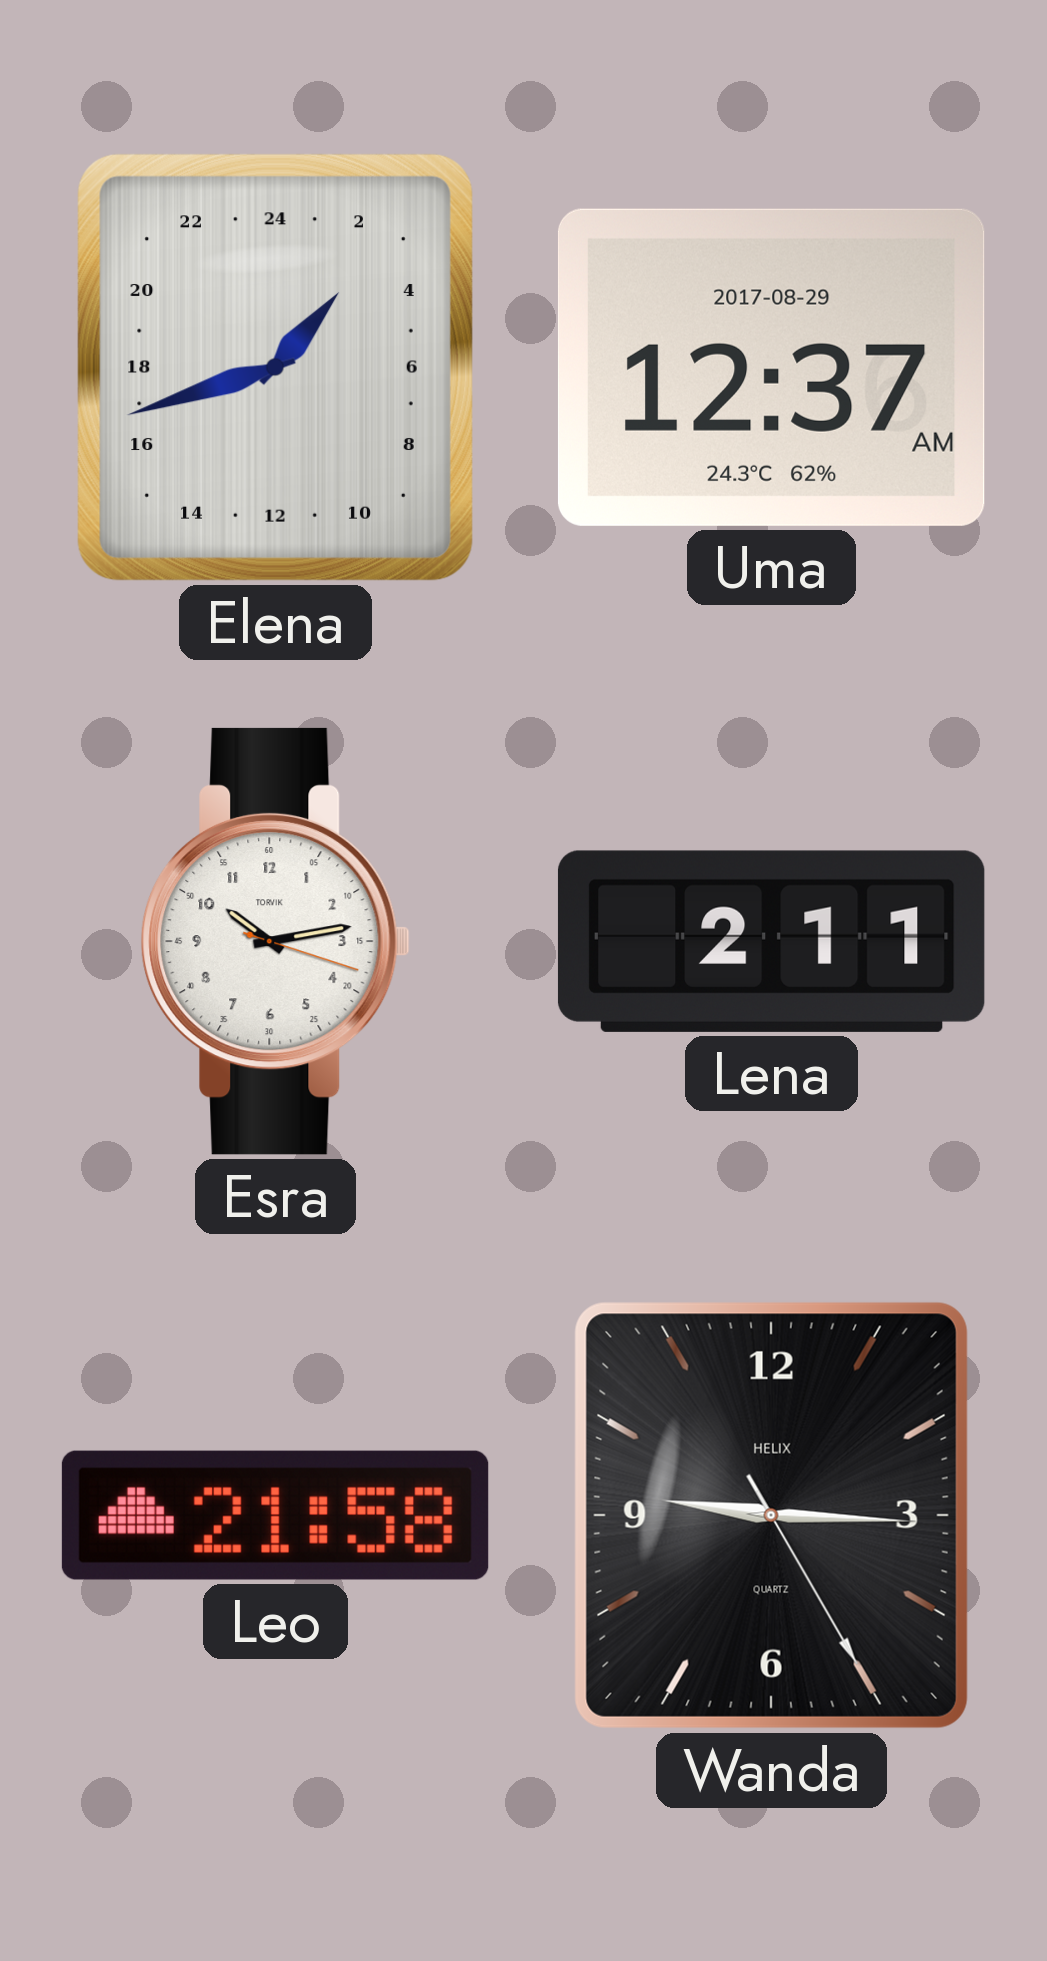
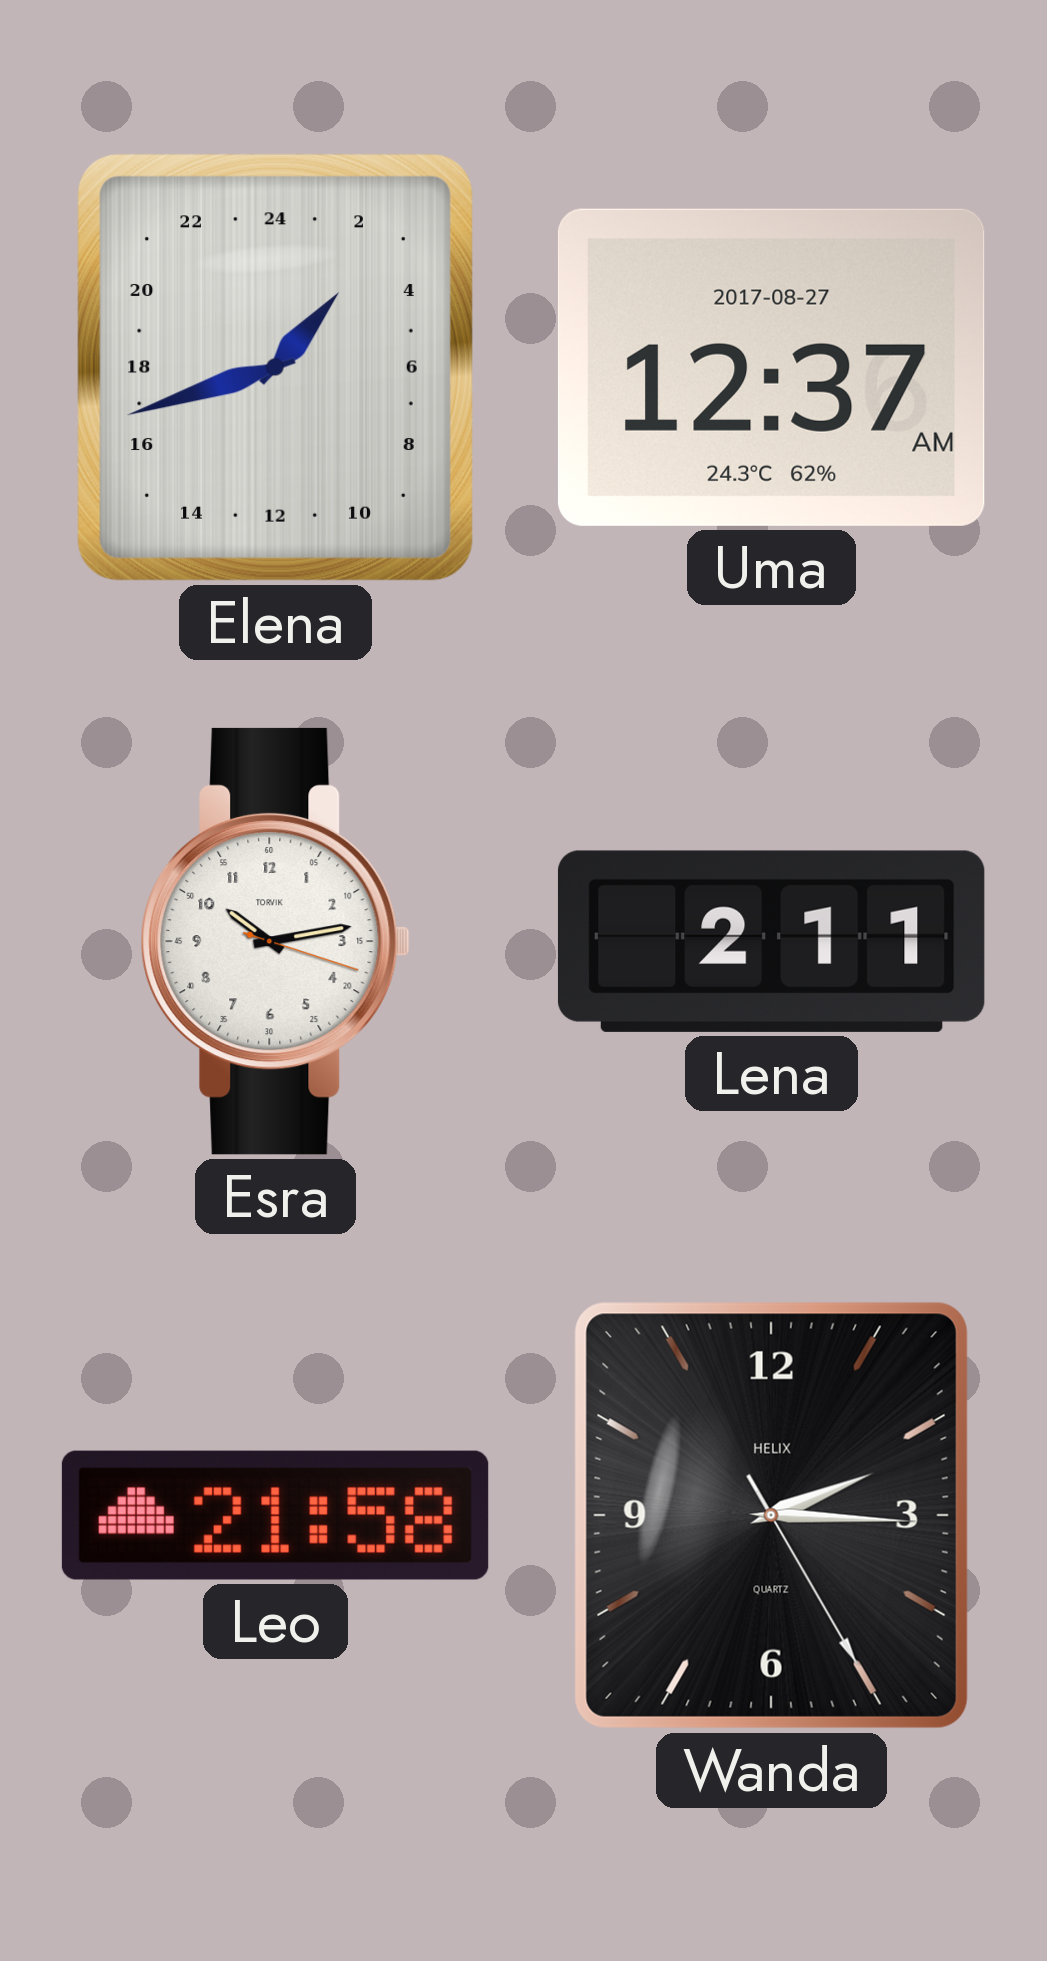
Uma date: 2017-08-29 -> 2017-08-27 (771, 367)
Wanda: 9:15 -> 2:15 (771, 1515)
